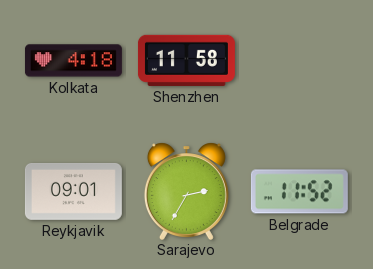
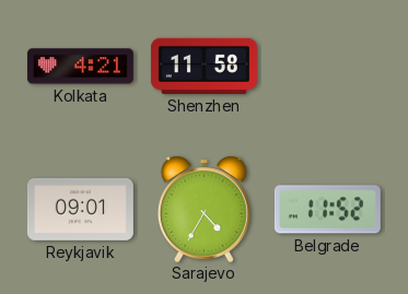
Kolkata: 4:18 -> 4:21 (80, 67)
Sarajevo: 2:35 -> 4:35 (203, 209)
